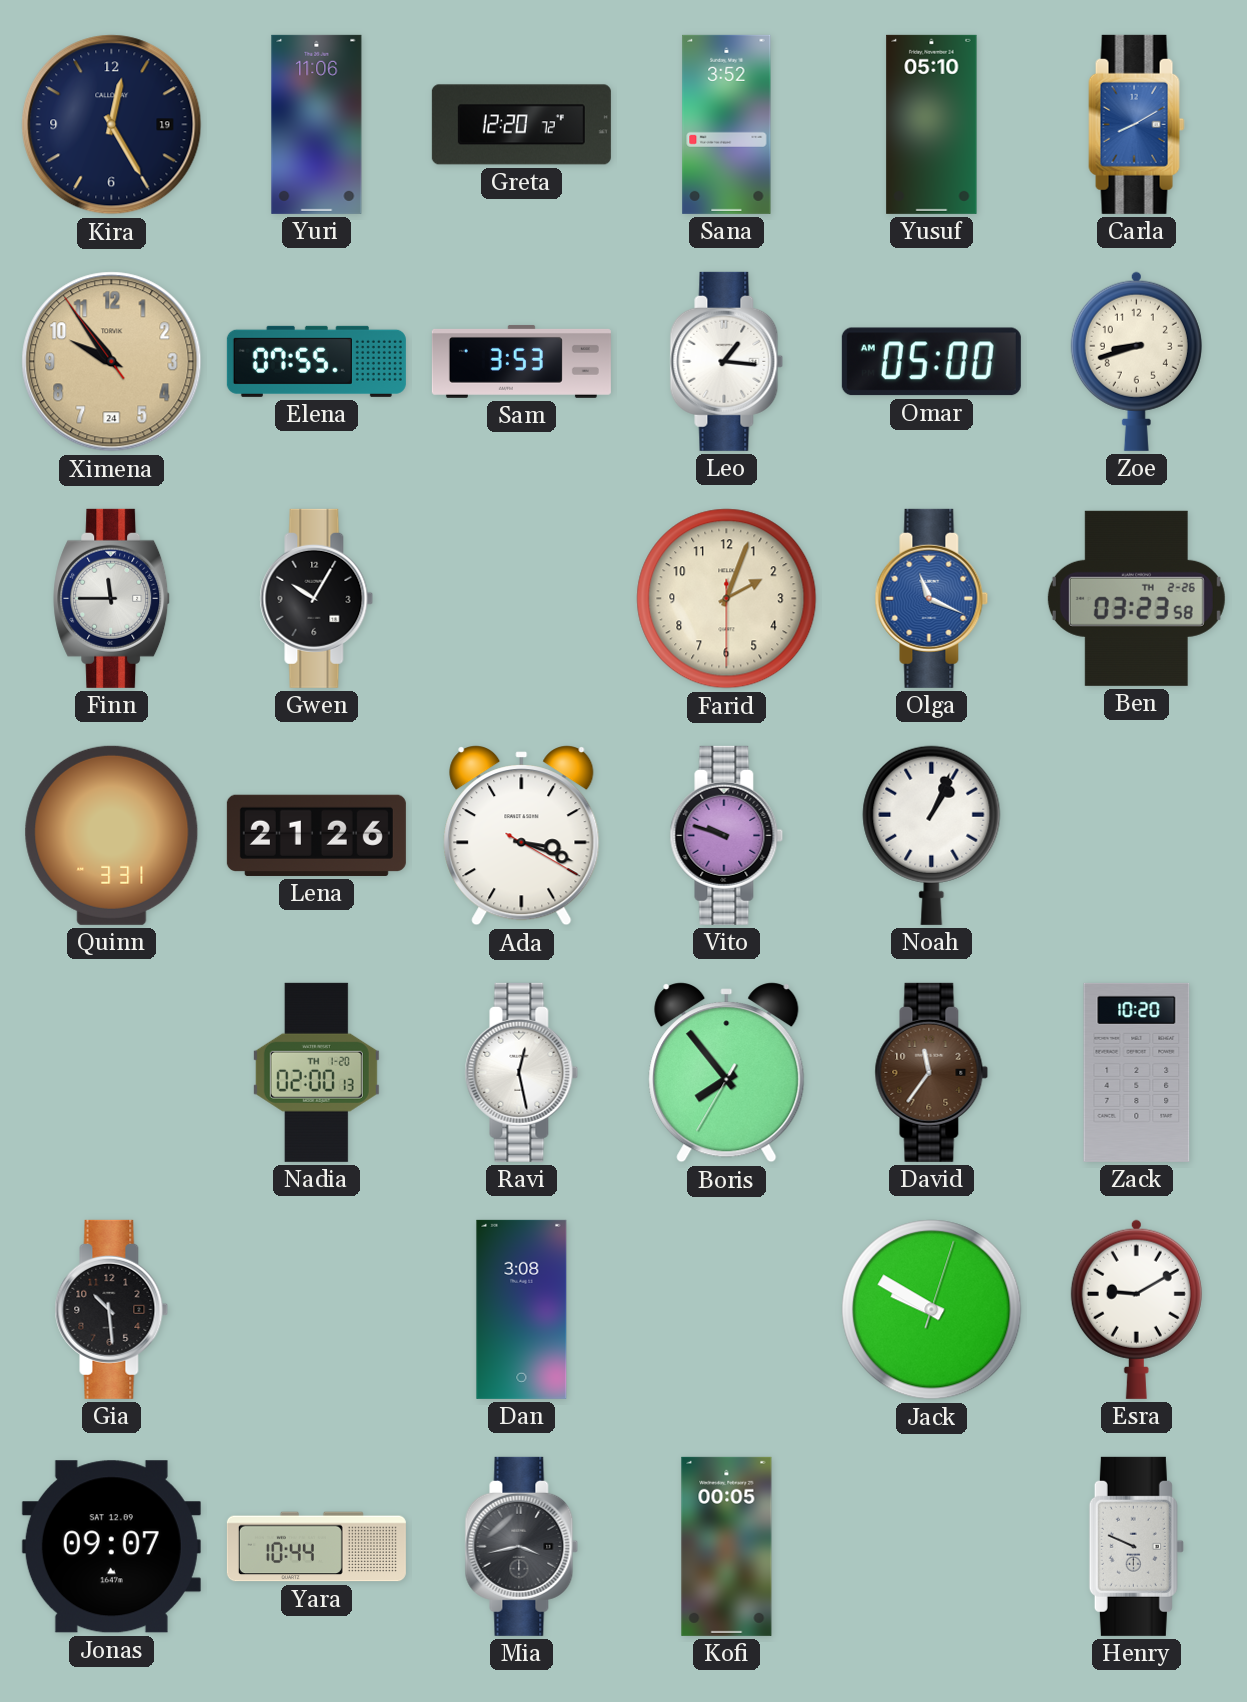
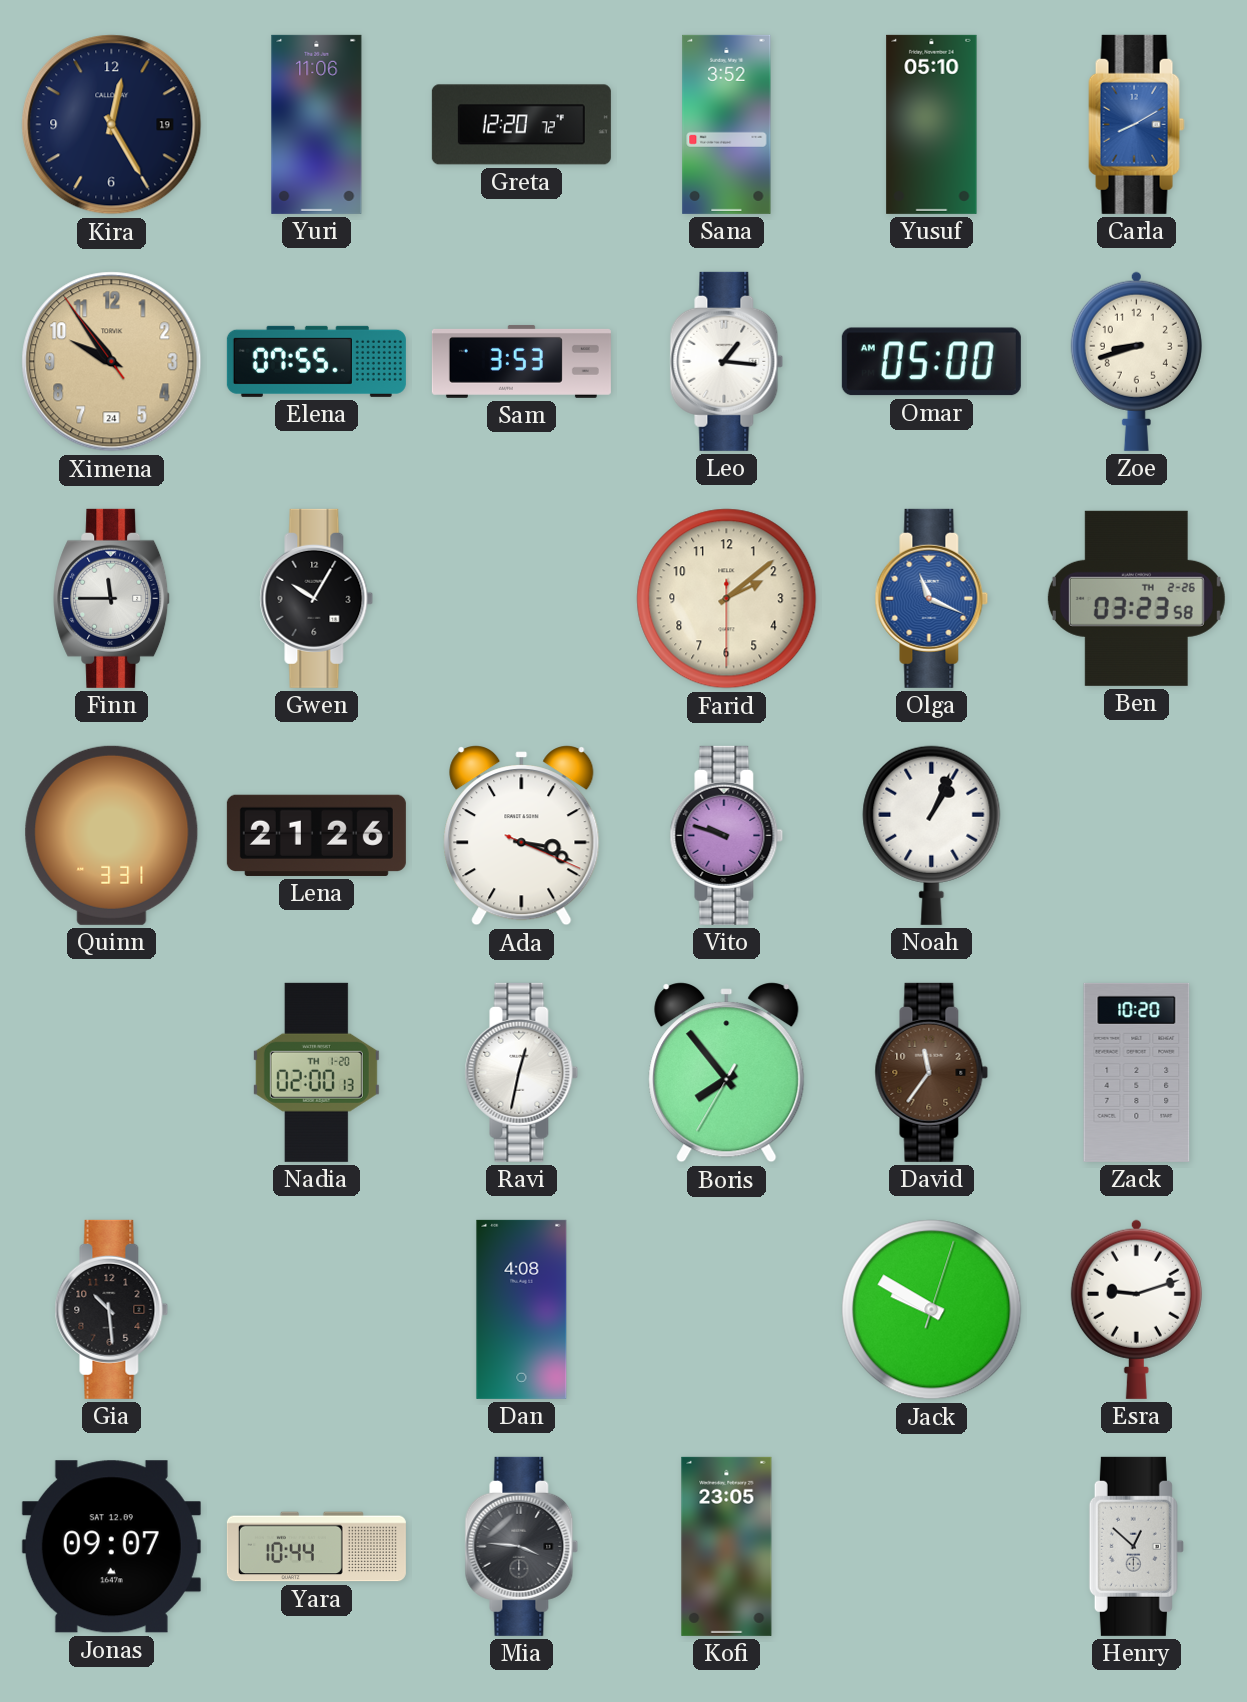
Farid: 2:03 -> 2:08 (727, 599)
Ada: 3:18:20 -> 3:18:19 (522, 836)
Ravi: 12:28 -> 12:32 (522, 1072)
Dan: 3:08 -> 4:08 (522, 1309)
Esra: 9:10 -> 9:12 (1136, 1309)
Mia: 3:43 -> 3:46 (522, 1546)
Kofi: 00:05 -> 23:05 (727, 1546)
Henry: 9:49 -> 12:52 (1136, 1546)
